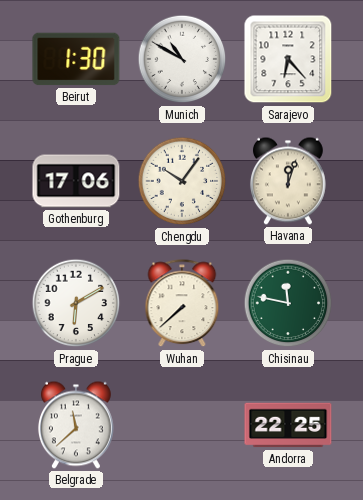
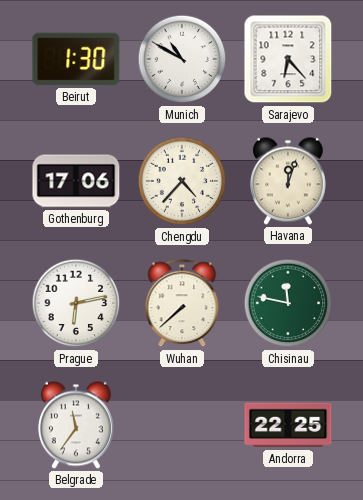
Chengdu: 10:06 -> 4:37 (182, 181)
Prague: 6:10 -> 6:13 (76, 303)
Belgrade: 11:38 -> 11:36 (76, 425)
